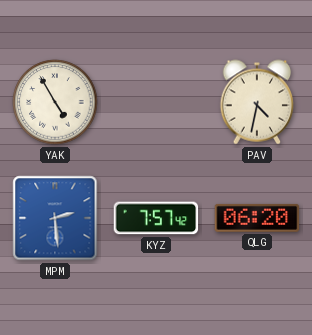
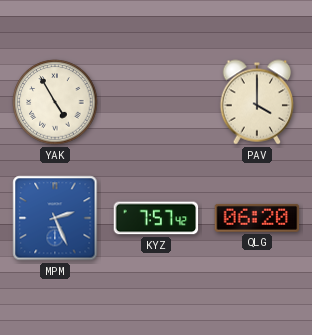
PAV: 4:32 -> 4:00 (257, 102)
MPM: 2:29 -> 2:26 (55, 218)
